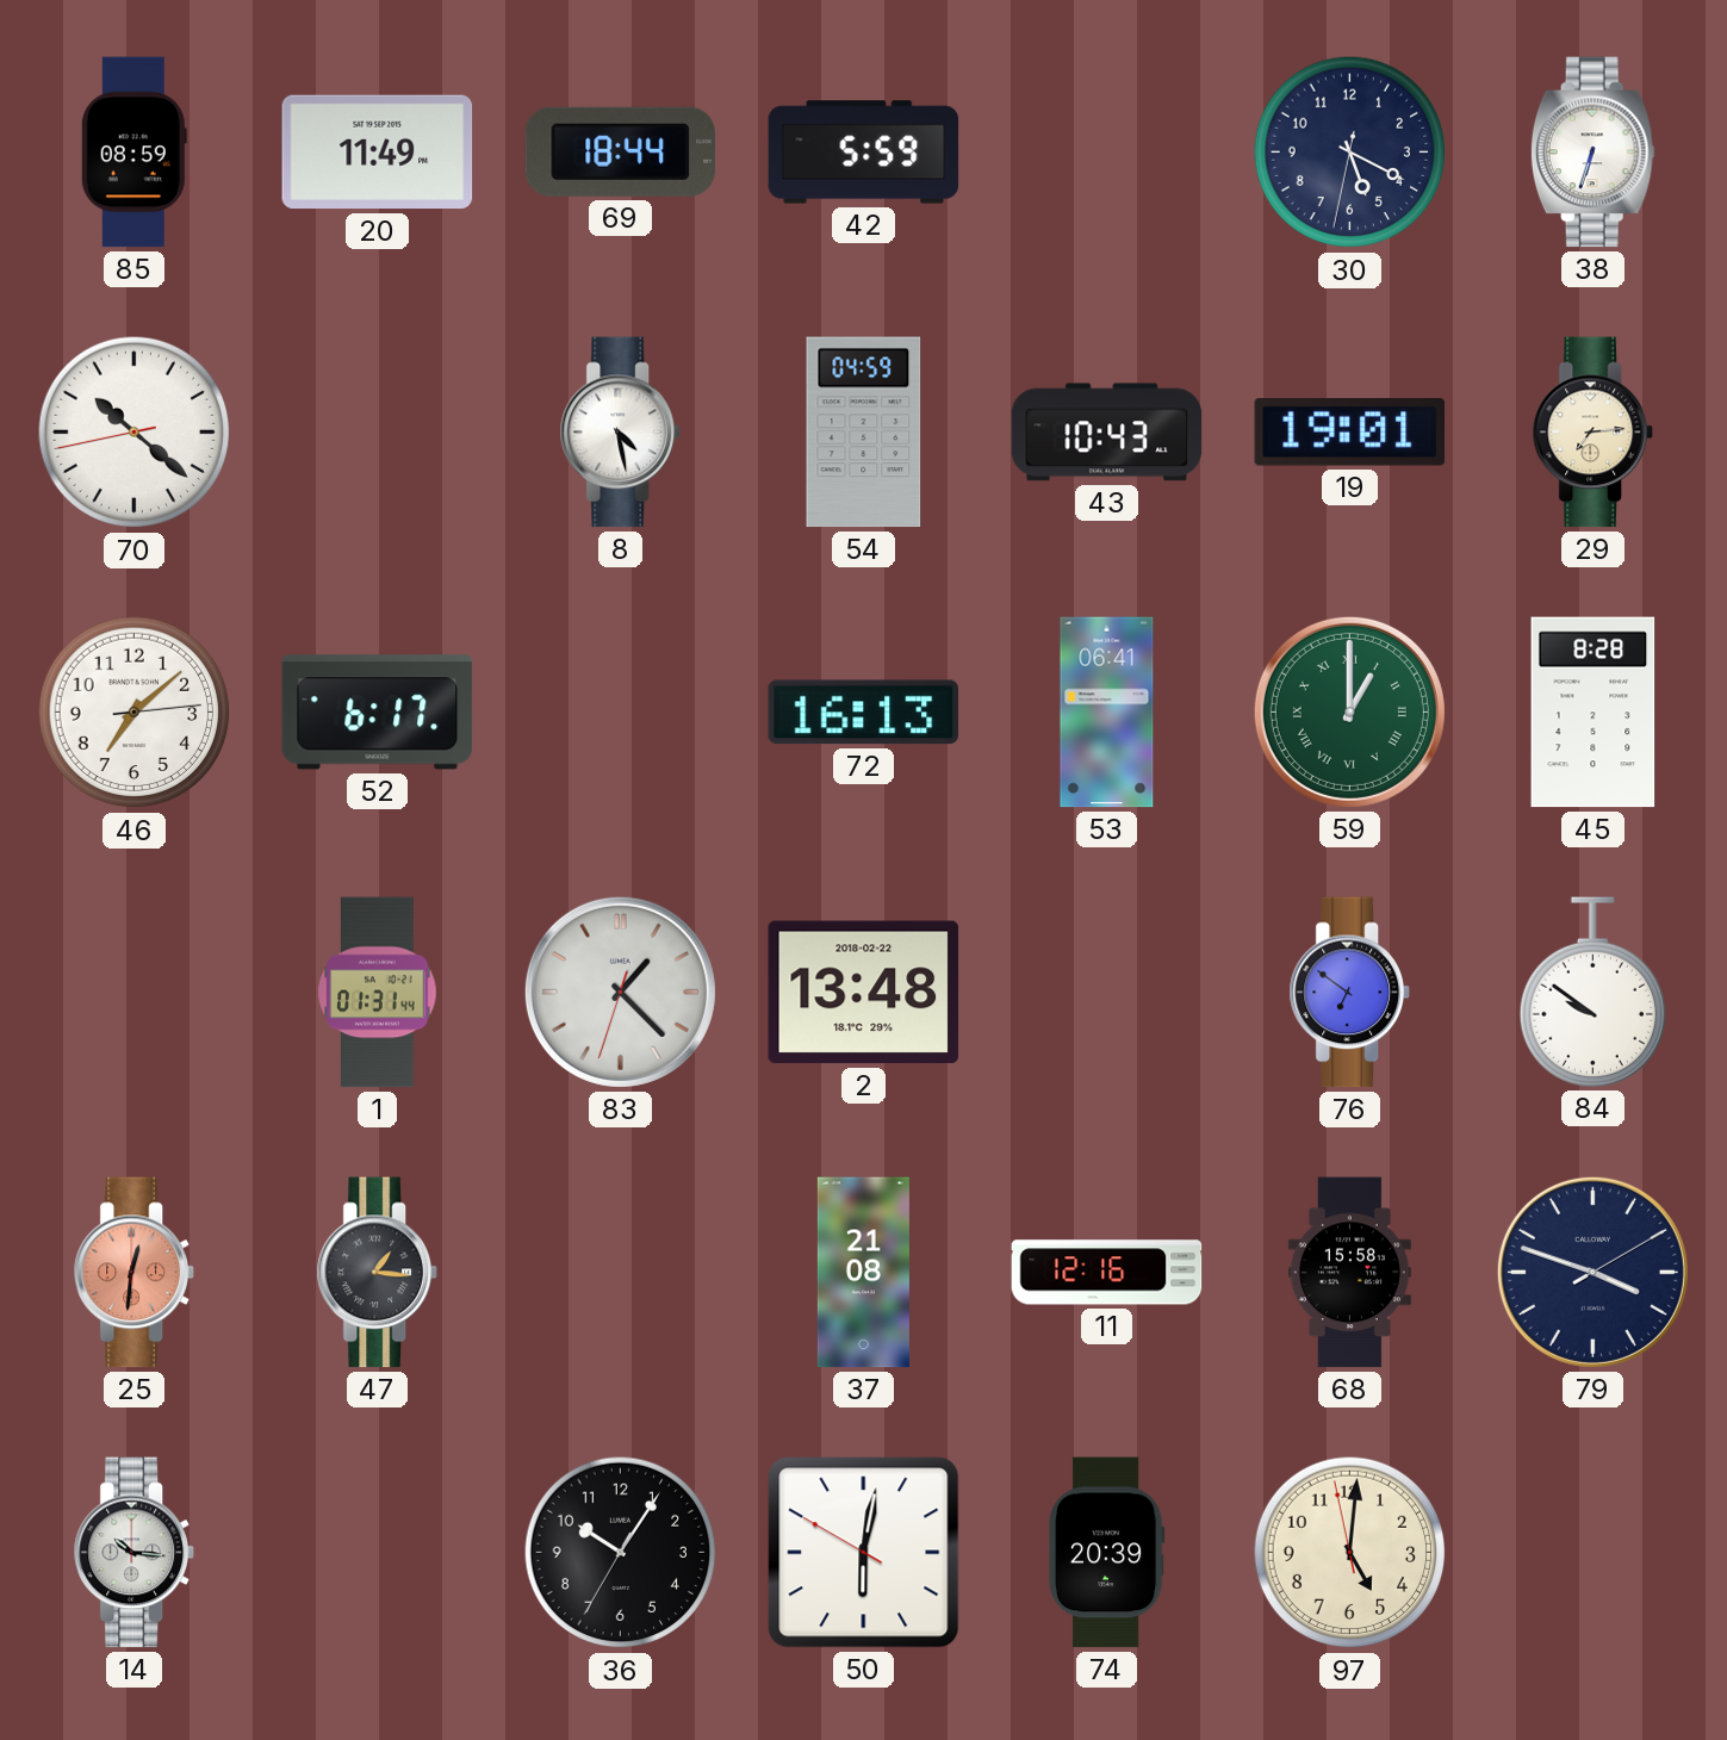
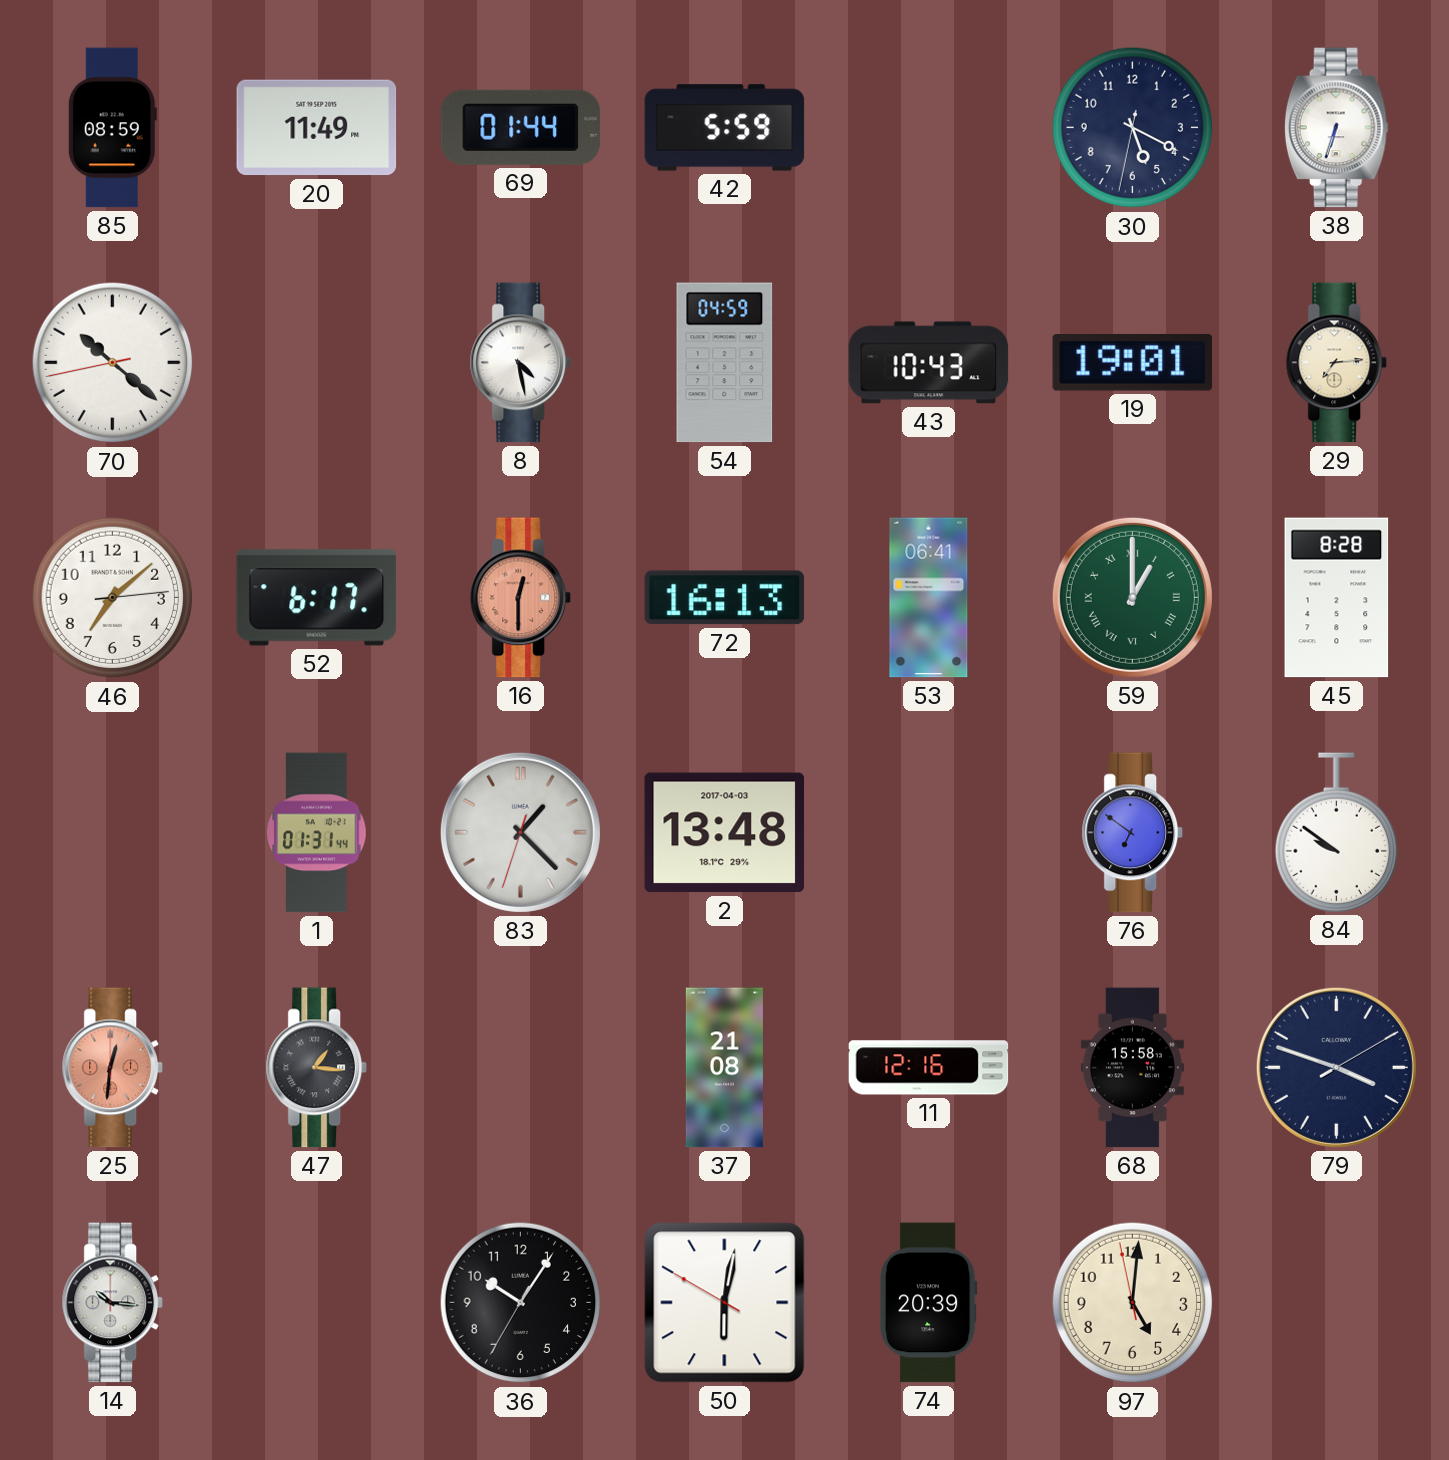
69: 18:44 -> 01:44 (521, 127)
16: none -> 12:30 (520, 598)
2 date: 2018-02-22 -> 2017-04-03 (725, 833)
